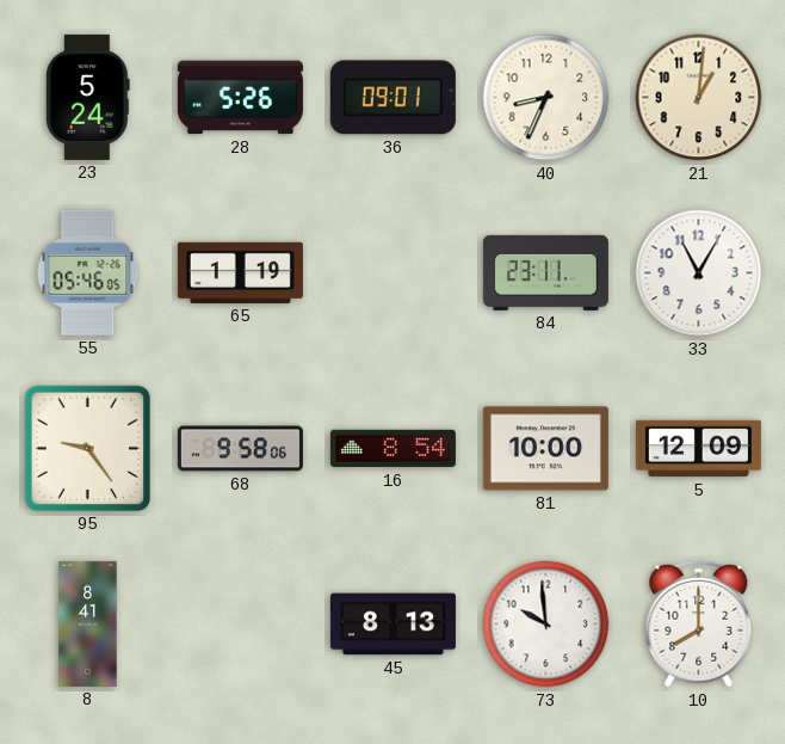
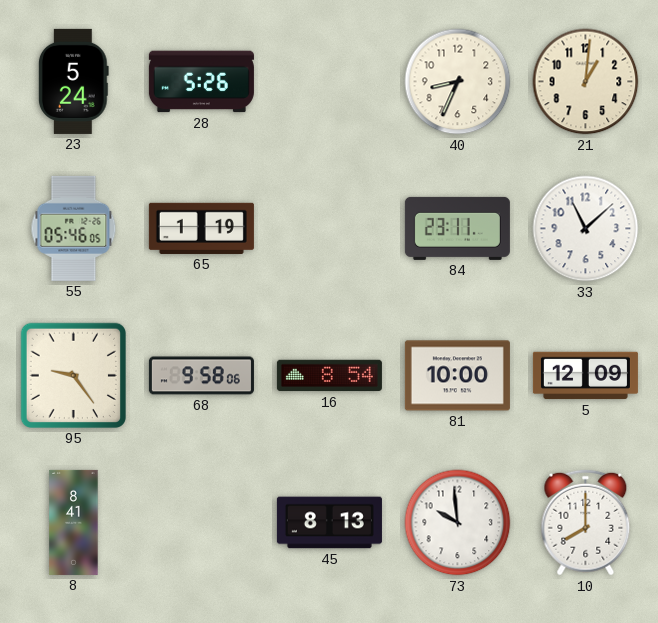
36: 09:01 -> none (392, 98)
33: 11:05 -> 11:08 (586, 229)
